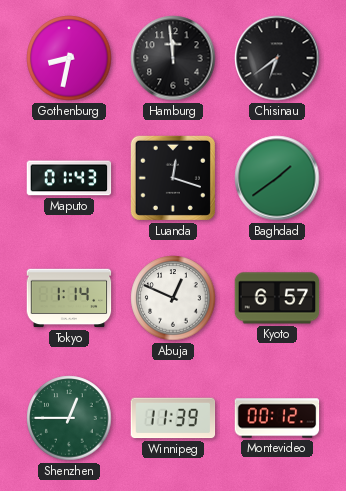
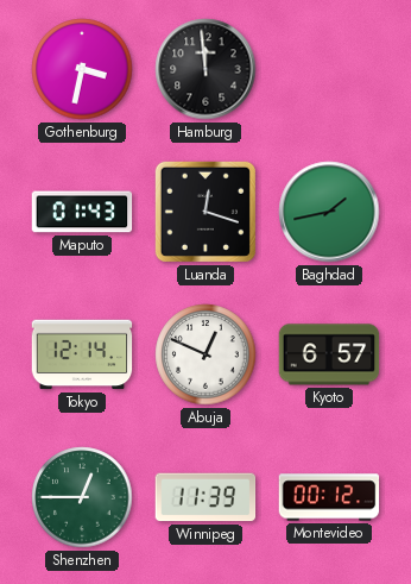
Gothenburg: 8:32 -> 3:32 (82, 69)
Chisinau: 6:39 -> none (277, 58)
Baghdad: 1:39 -> 1:43 (329, 212)
Tokyo: 1:14 -> 12:14 (82, 354)
